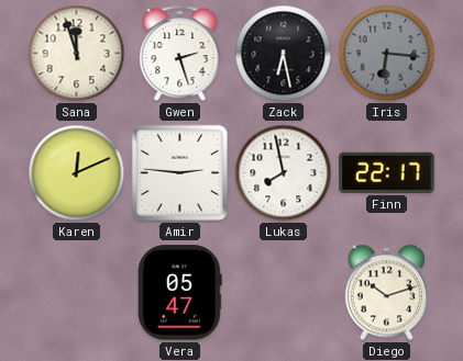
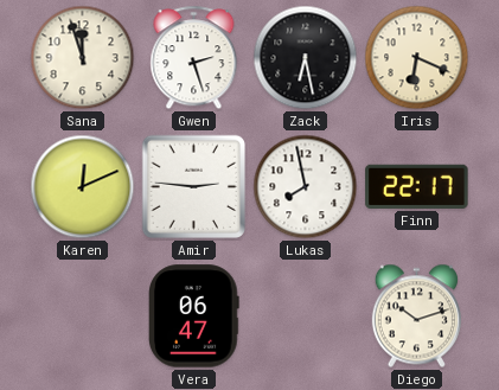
Iris: 6:16 -> 6:19 (417, 58)
Iris dial: grey -> cream (417, 58)
Vera: 05:47 -> 06:47 (194, 317)
